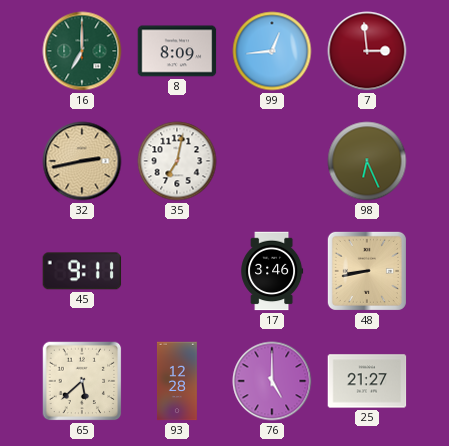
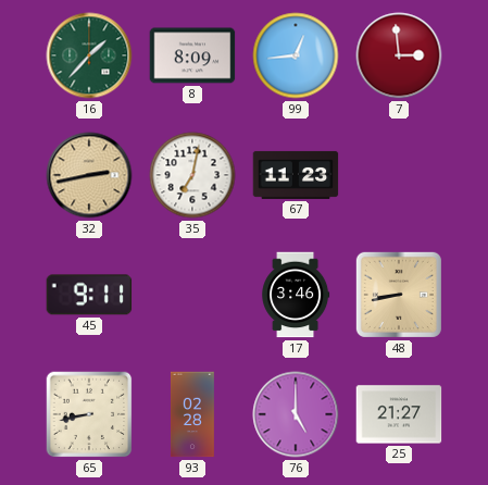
16: 7:00 -> 1:37 (89, 55)
67: none -> 11:23 (296, 175)
98: 6:26 -> none (367, 161)
65: 5:38 -> 8:43 (89, 414)
93: 12:28 -> 02:28 (192, 414)
